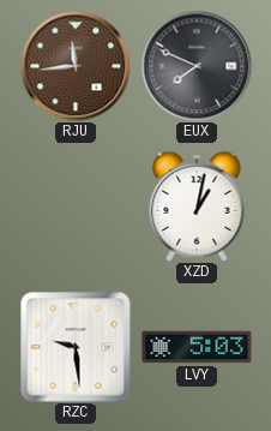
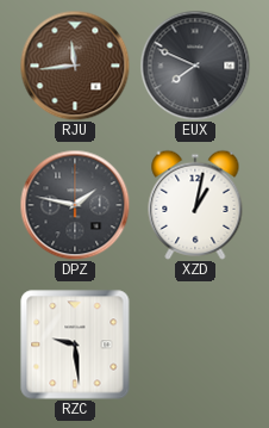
DPZ: none -> 1:47 (75, 205)
LVY: 5:03 -> none (197, 347)
